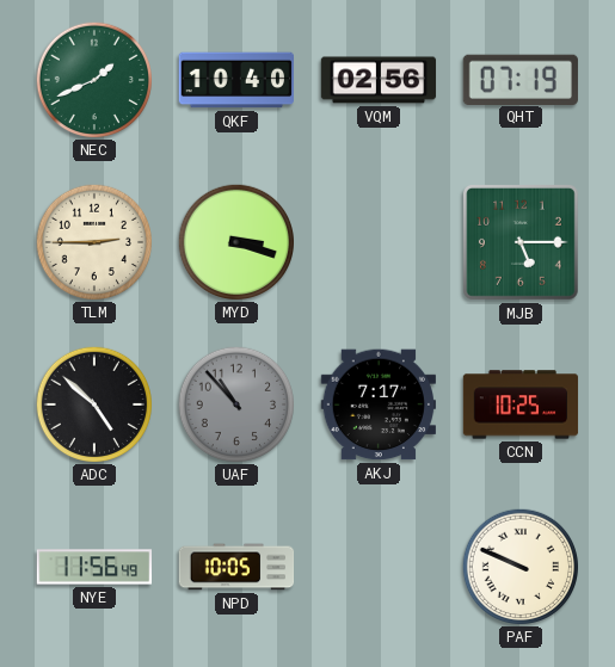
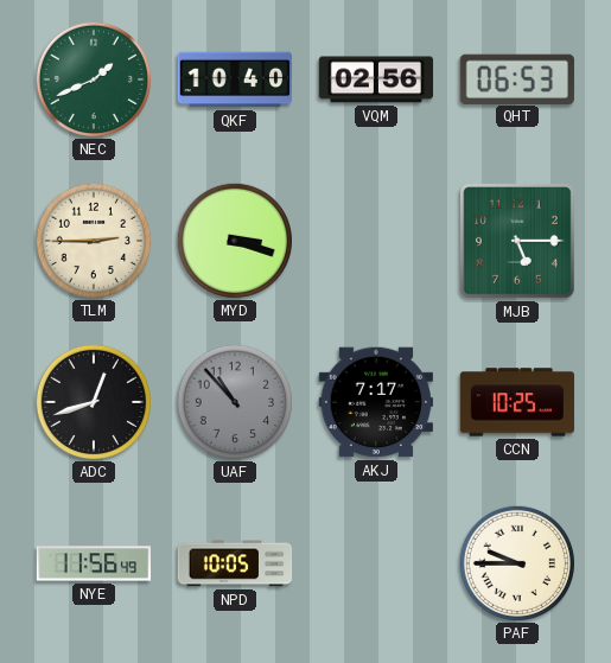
QHT: 07:19 -> 06:53 (517, 78)
ADC: 4:52 -> 12:42 (93, 401)
PAF: 9:49 -> 9:45 (516, 562)
